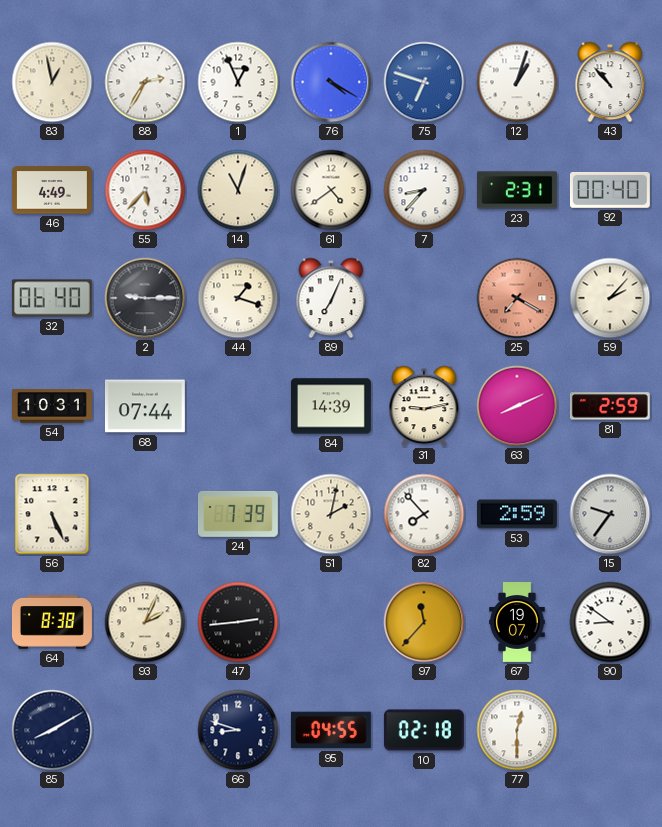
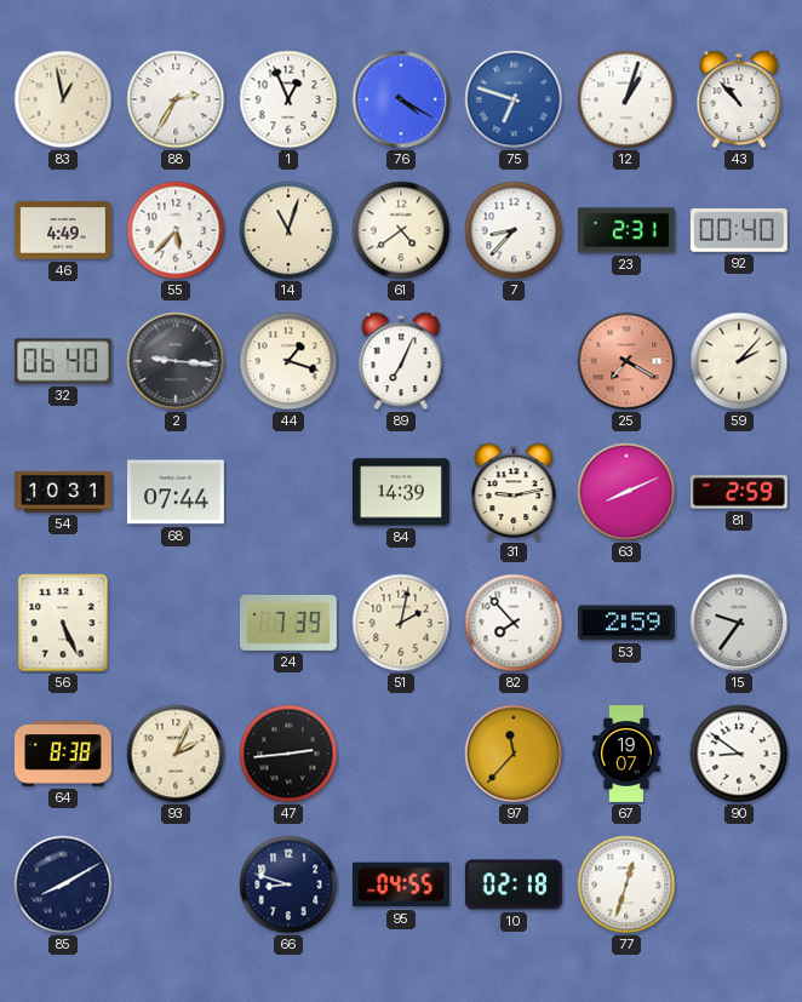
2: 9:15 -> 9:16 (176, 361)
77: 12:30 -> 12:33 (626, 884)
